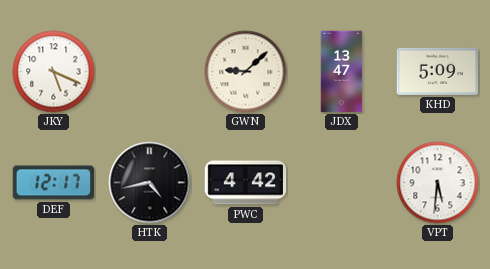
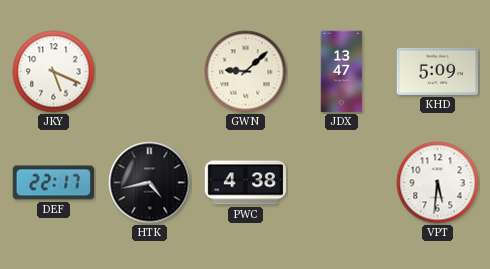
DEF: 12:17 -> 22:17 (54, 183)
PWC: 4:42 -> 4:38 (246, 183)
